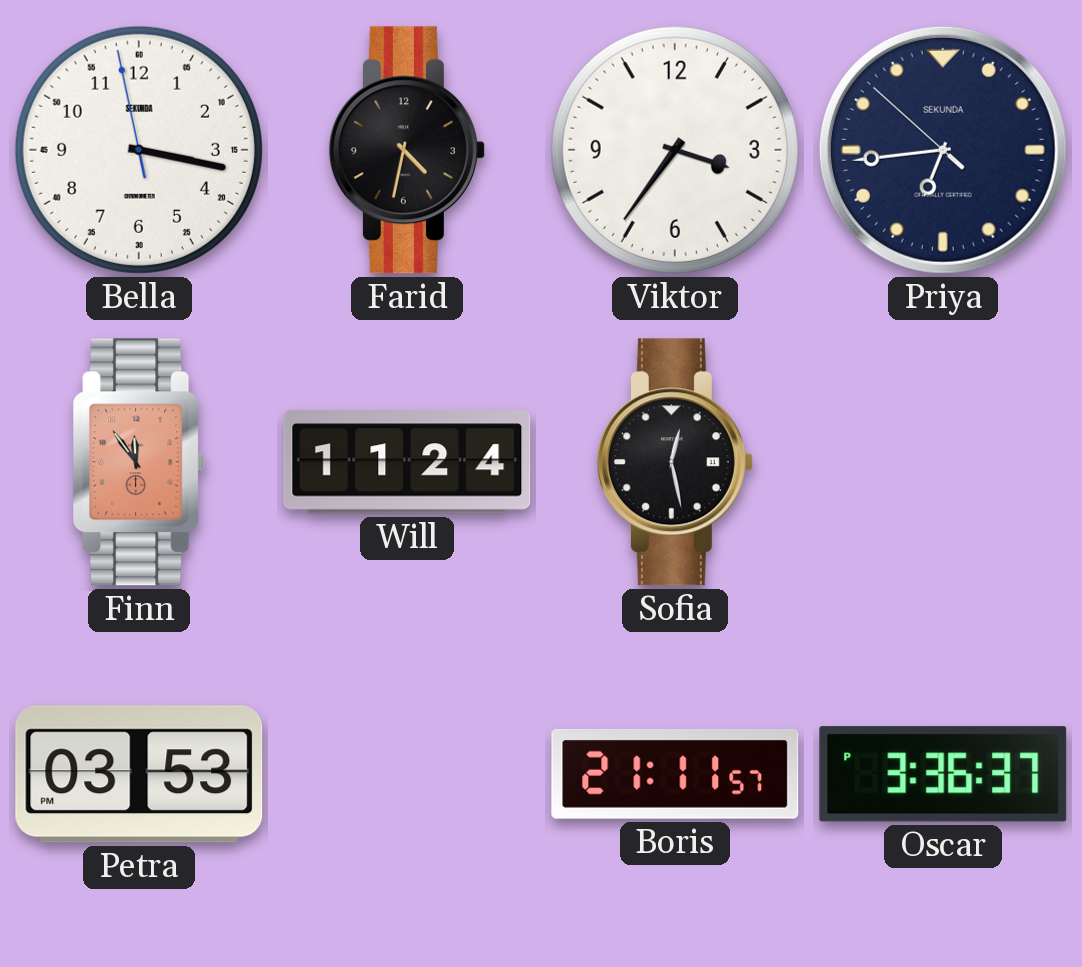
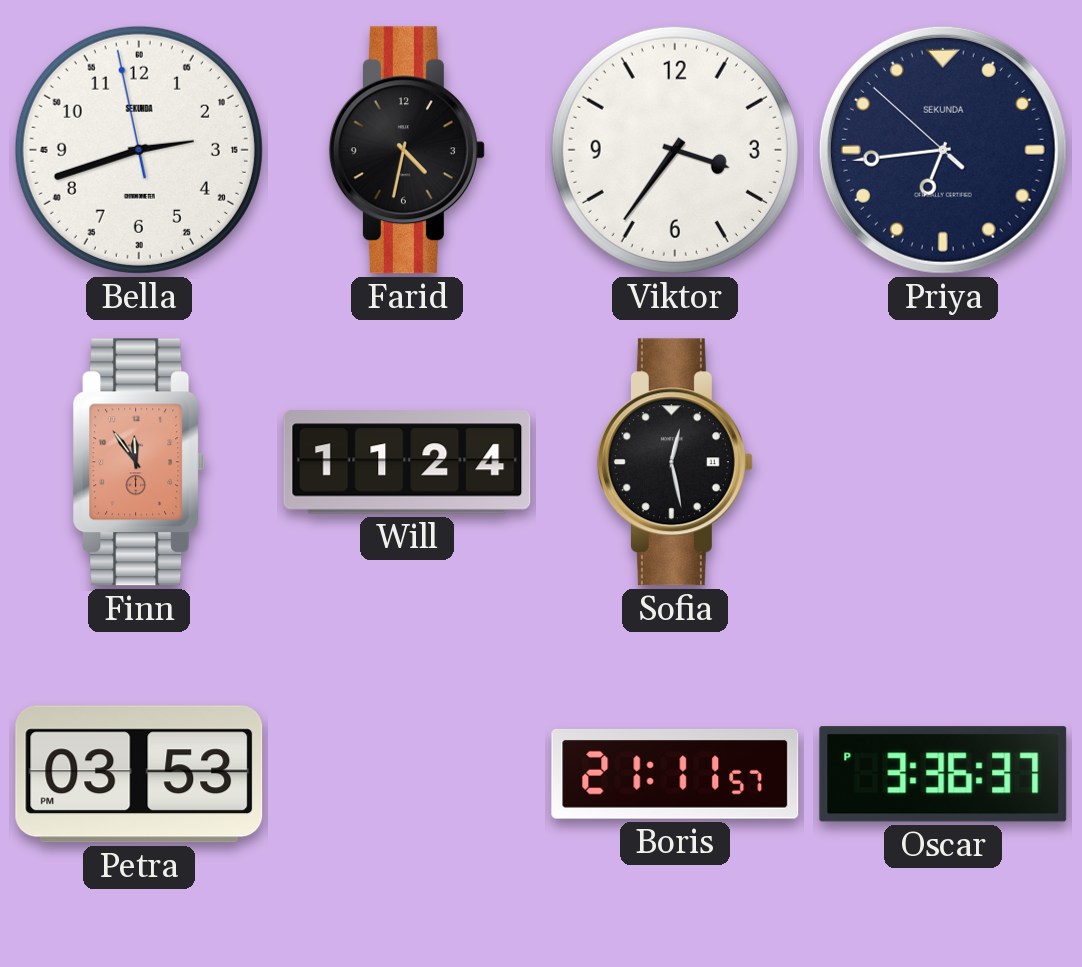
Bella: 3:16 -> 2:41 (139, 150)
